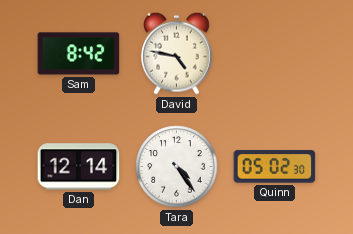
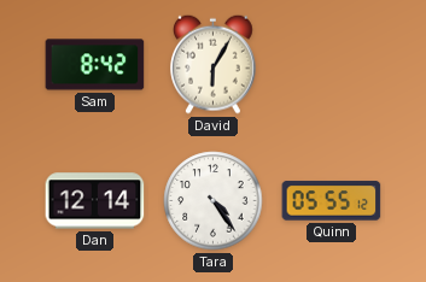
David: 4:47 -> 6:05 (214, 64)
Quinn: 05:02 -> 05:55 (332, 201)
